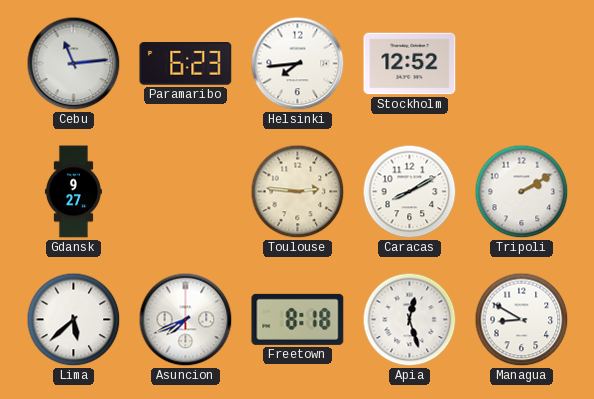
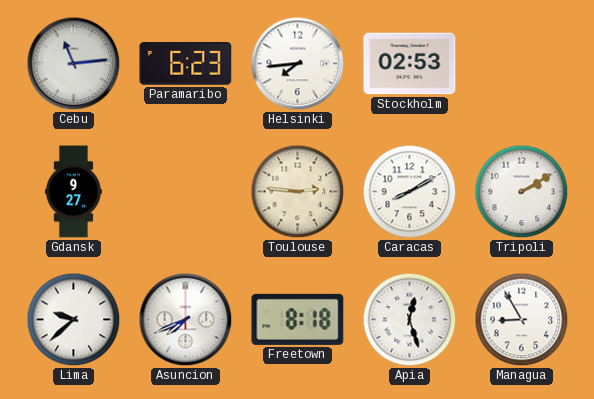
Stockholm: 12:52 -> 02:53 (410, 64)
Lima: 5:38 -> 9:38 (74, 320)
Managua: 8:50 -> 8:55 (522, 320)
